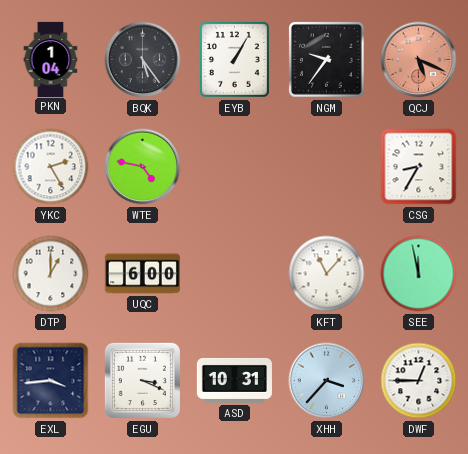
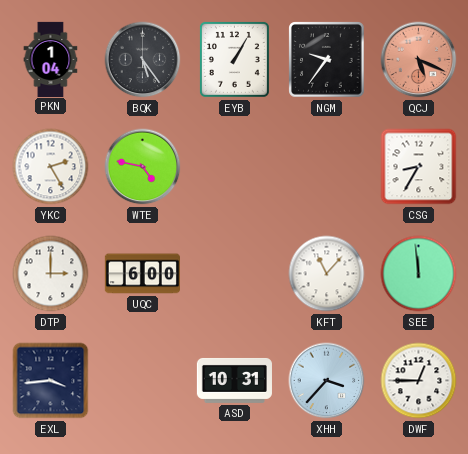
DTP: 1:00 -> 3:00 (51, 274)
SEE: 11:58 -> 11:59 (419, 274)
EGU: 3:19 -> none (142, 380)
